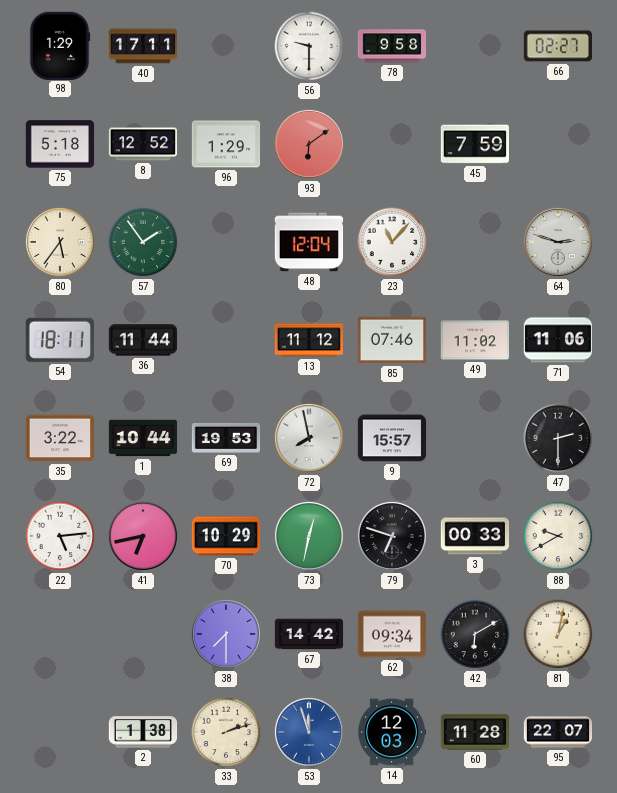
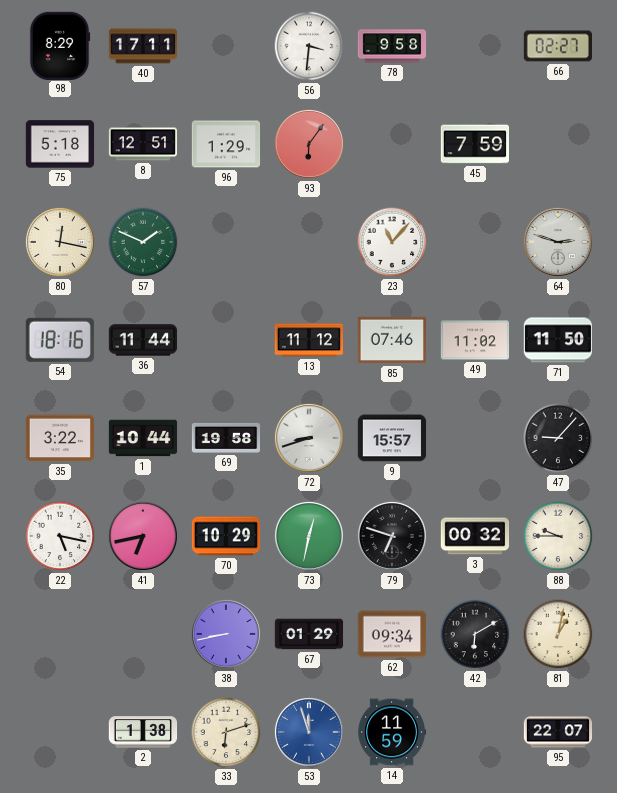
98: 1:29 -> 8:29 (60, 45)
56: 9:30 -> 3:31 (309, 46)
8: 12:52 -> 12:51 (143, 144)
93: 6:09 -> 6:06 (309, 144)
80: 5:36 -> 12:17 (60, 242)
57: 1:54 -> 1:49 (143, 242)
48: 12:04 -> none (309, 242)
54: 18:11 -> 18:16 (60, 340)
71: 11:06 -> 11:50 (557, 340)
69: 19:53 -> 19:58 (226, 438)
72: 7:58 -> 8:42 (309, 438)
47: 2:30 -> 9:07 (558, 438)
22: 5:14 -> 5:17 (60, 536)
3: 00:33 -> 00:32 (475, 536)
88: 9:40 -> 9:45 (558, 536)
38: 7:30 -> 8:43 (226, 634)
67: 14:42 -> 01:29 (309, 634)
33: 2:12 -> 6:12 (226, 732)
14: 12:03 -> 11:59 (392, 732)
60: 11:28 -> none (475, 732)
